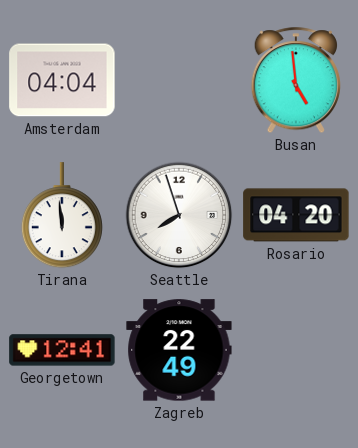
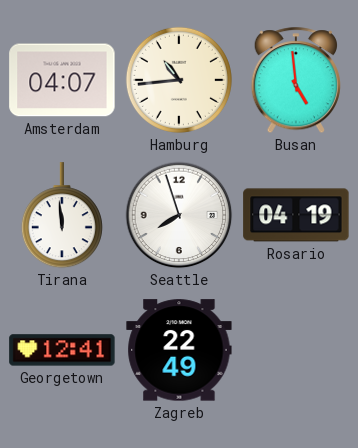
Amsterdam: 04:04 -> 04:07 (62, 80)
Hamburg: none -> 10:44 (179, 80)
Rosario: 04:20 -> 04:19 (296, 215)
